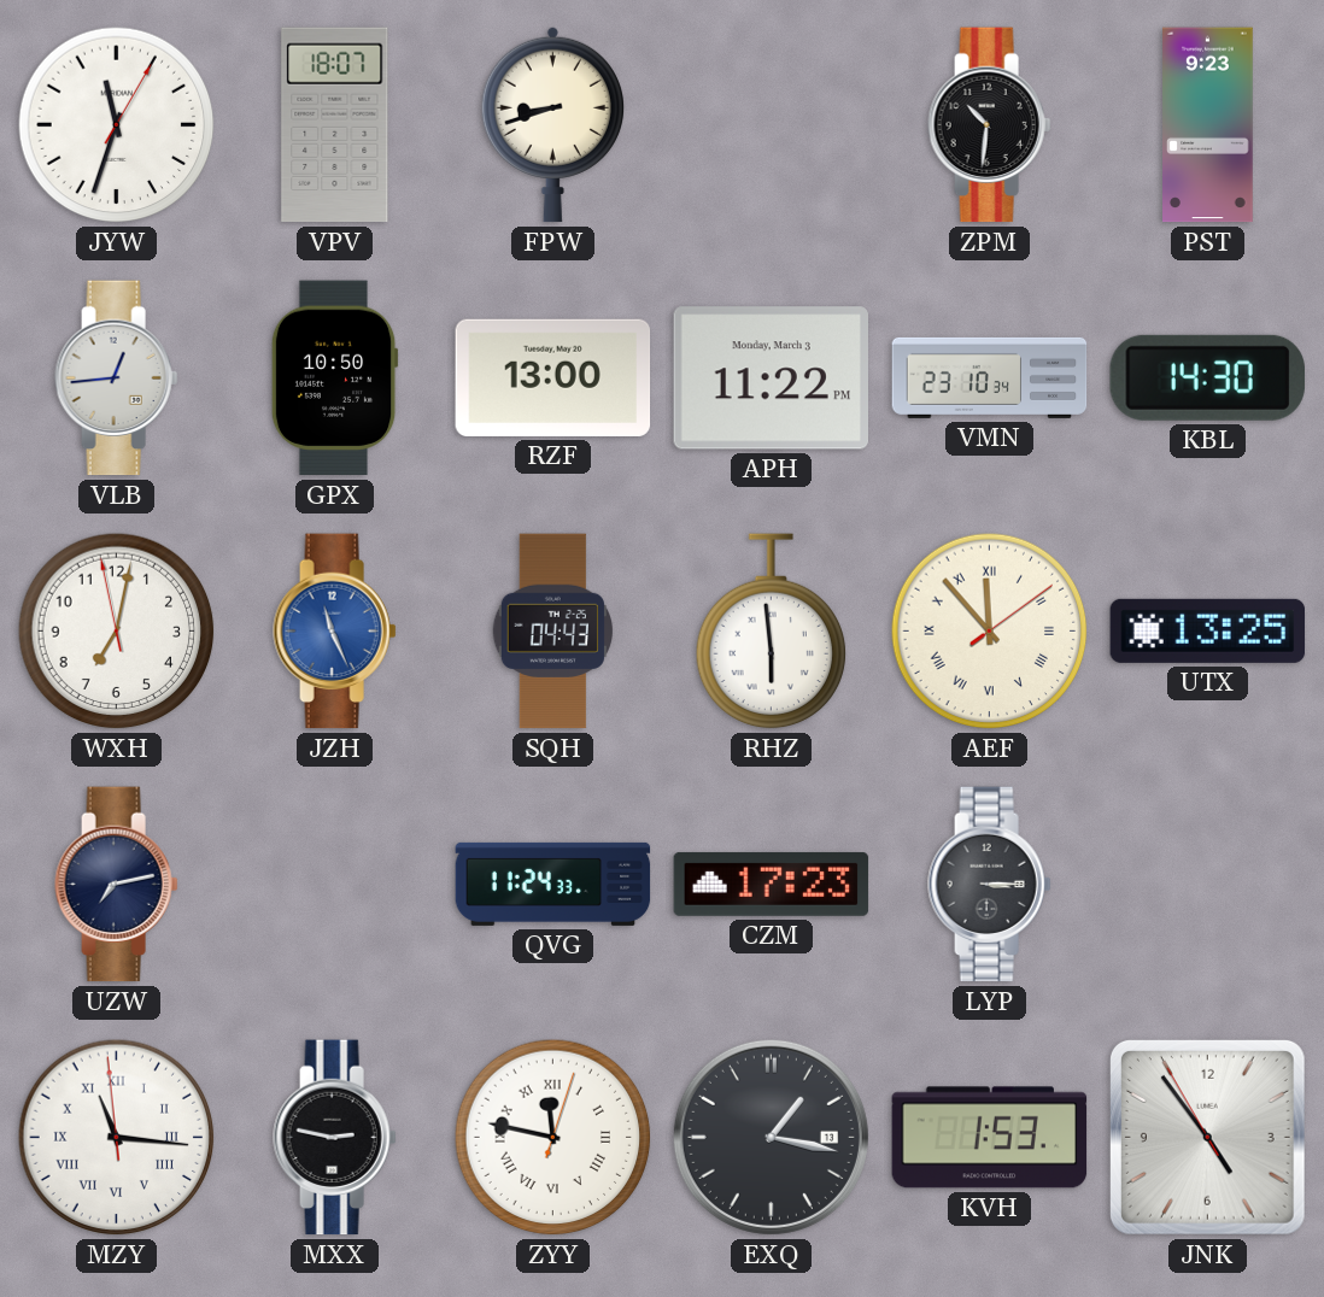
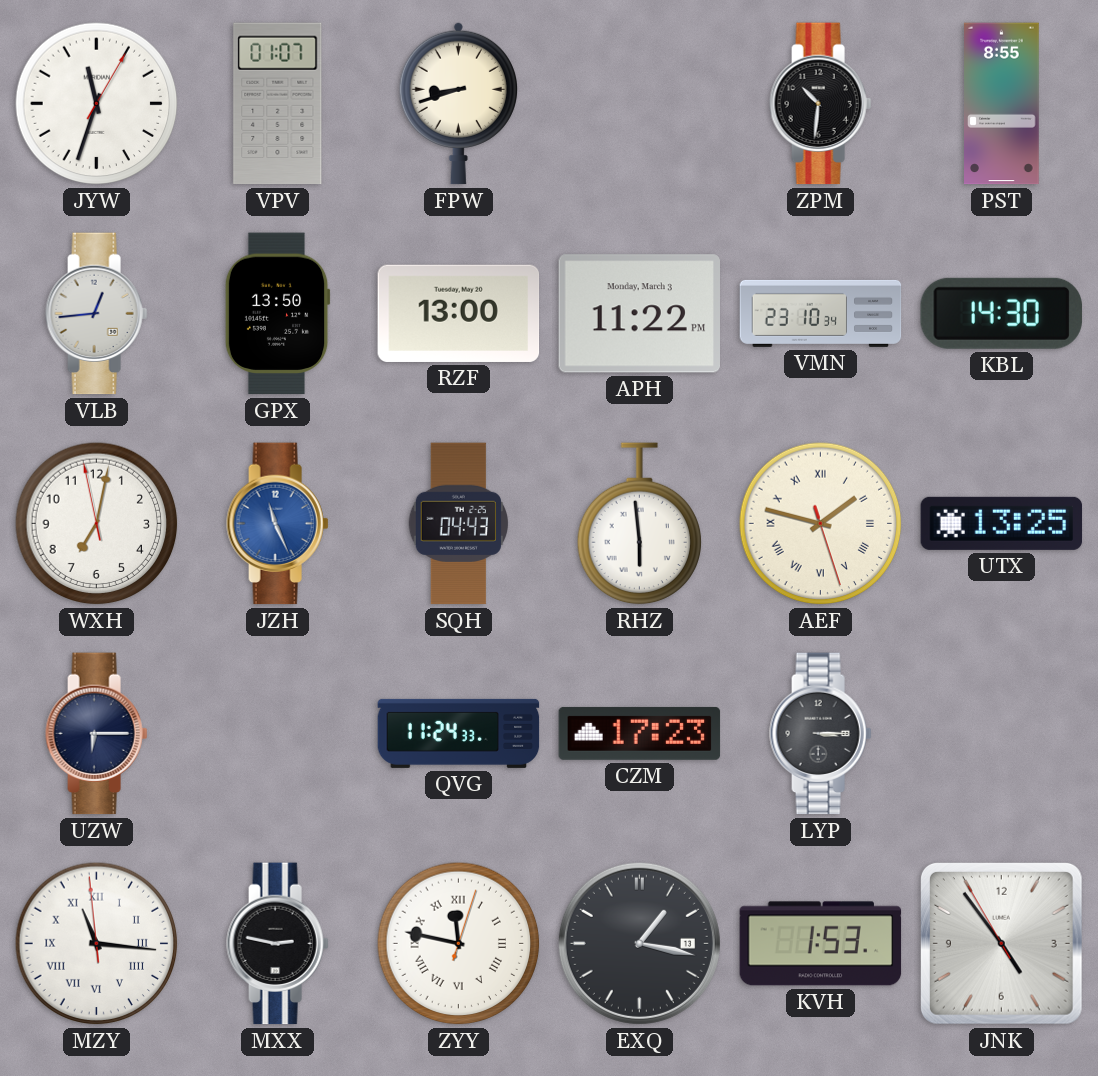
VPV: 18:07 -> 01:07 (278, 104)
PST: 9:23 -> 8:55 (1002, 104)
GPX: 10:50 -> 13:50 (277, 314)
AEF: 11:53 -> 1:47 (821, 524)
UZW: 7:13 -> 6:15 (97, 734)
